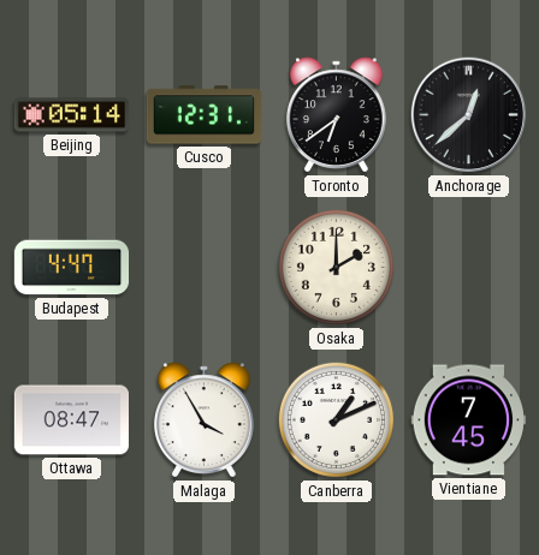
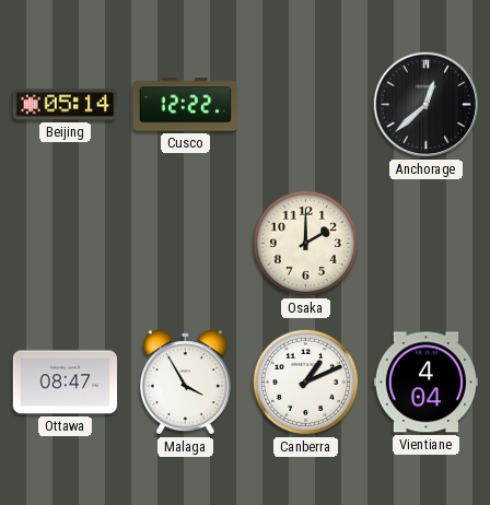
Cusco: 12:31 -> 12:22 (186, 105)
Toronto: 6:39 -> none (336, 115)
Budapest: 4:47 -> none (72, 268)
Vientiane: 7:45 -> 4:04 (425, 383)
